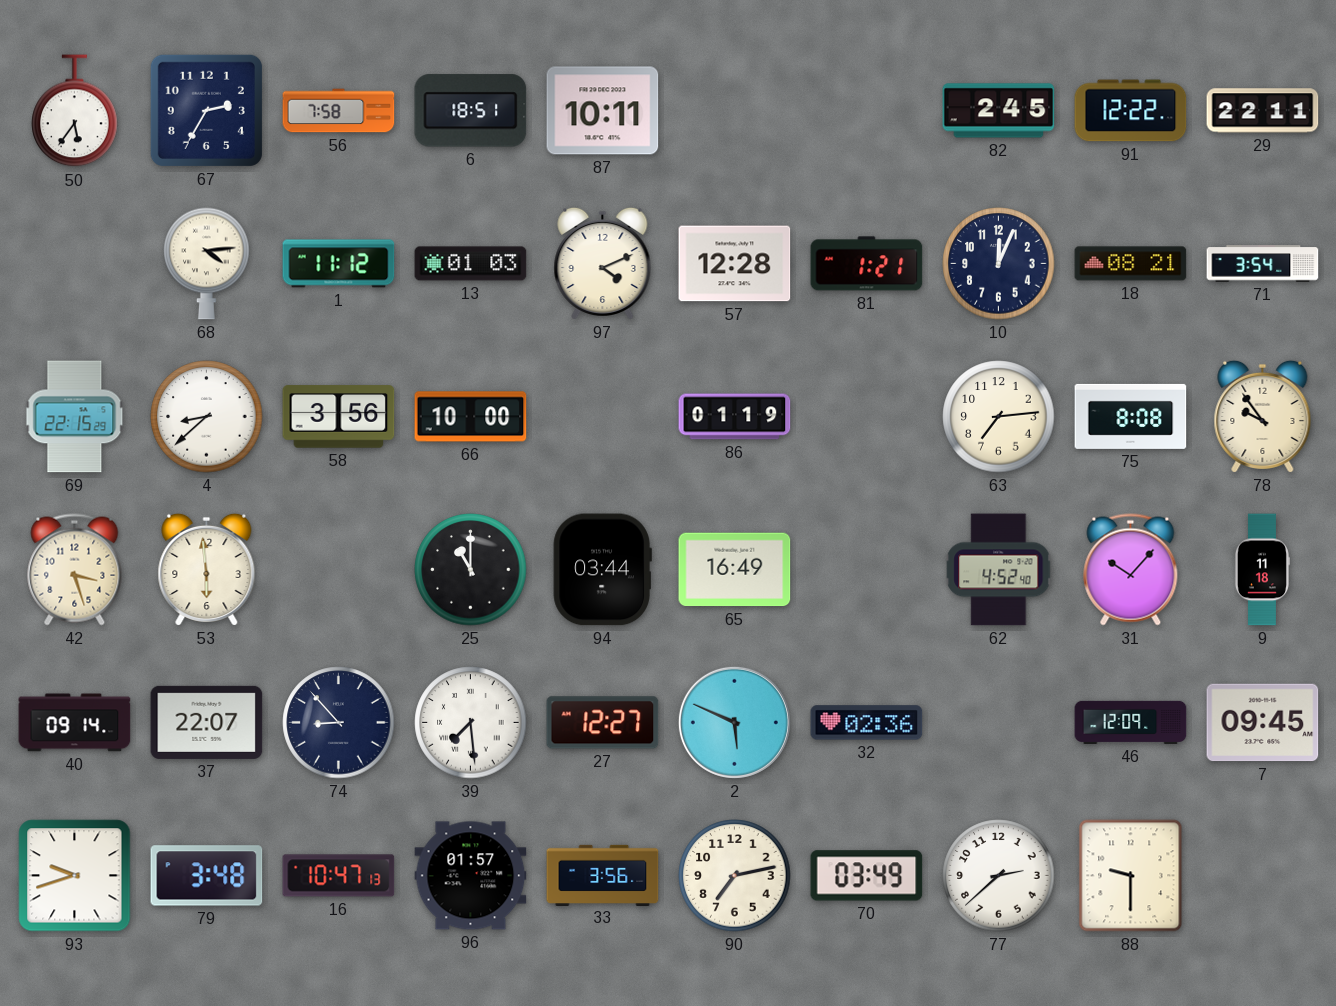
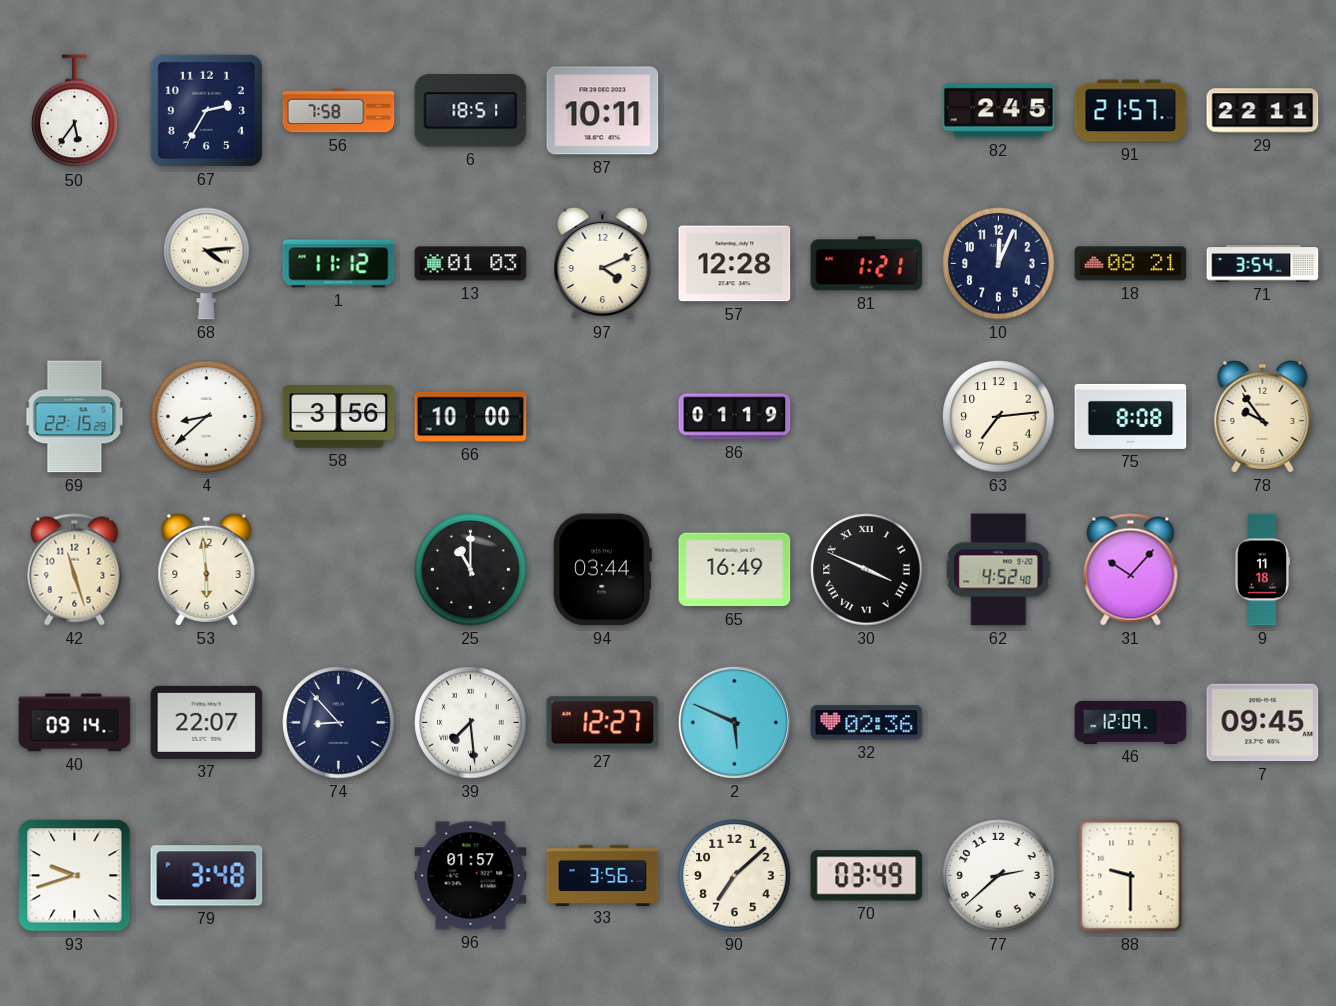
91: 12:22 -> 21:57 (1131, 111)
42: 3:27 -> 11:27 (75, 570)
30: none -> 3:49 (867, 570)
16: 10:47 -> none (339, 876)
90: 7:13 -> 7:08 (735, 876)
